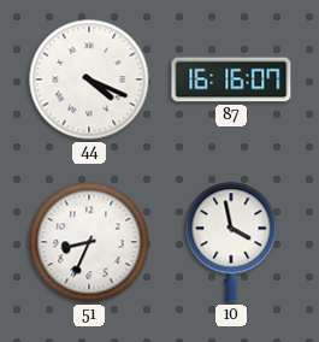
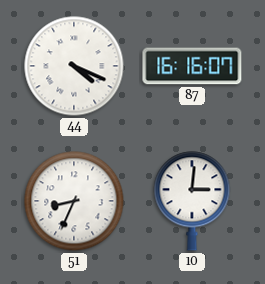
10: 3:58 -> 3:01 (192, 201)
